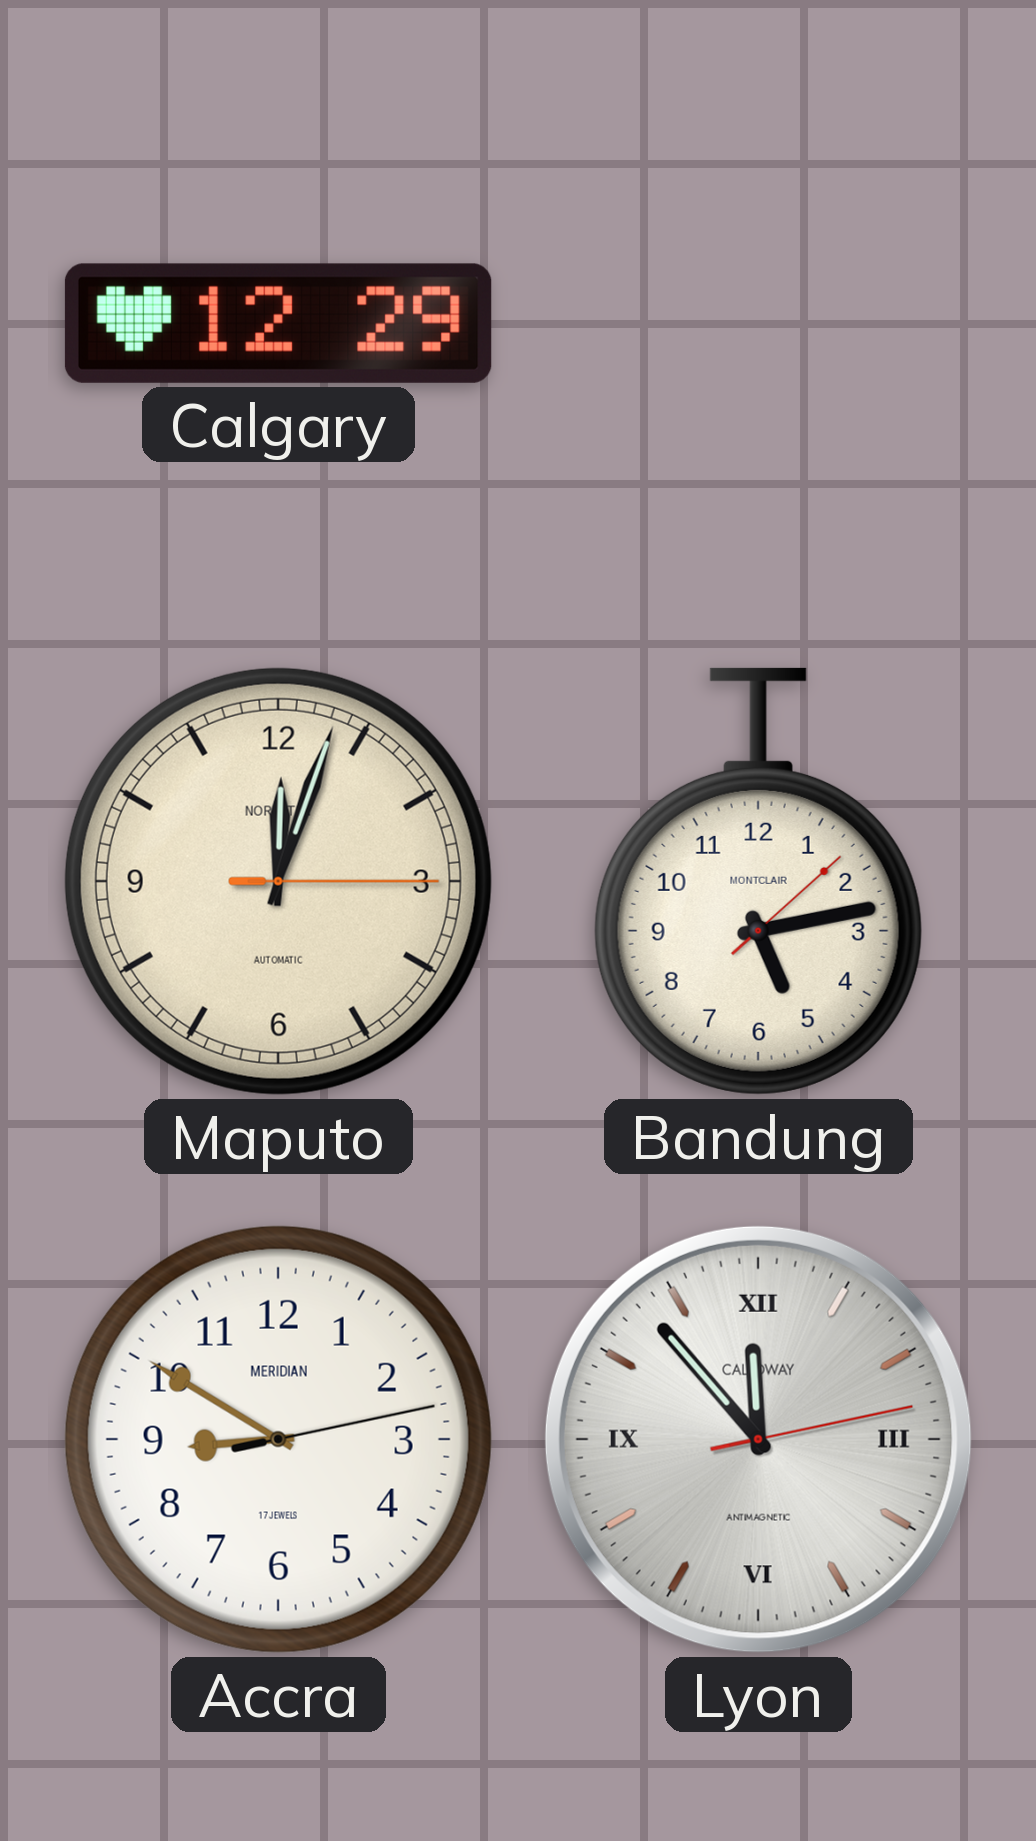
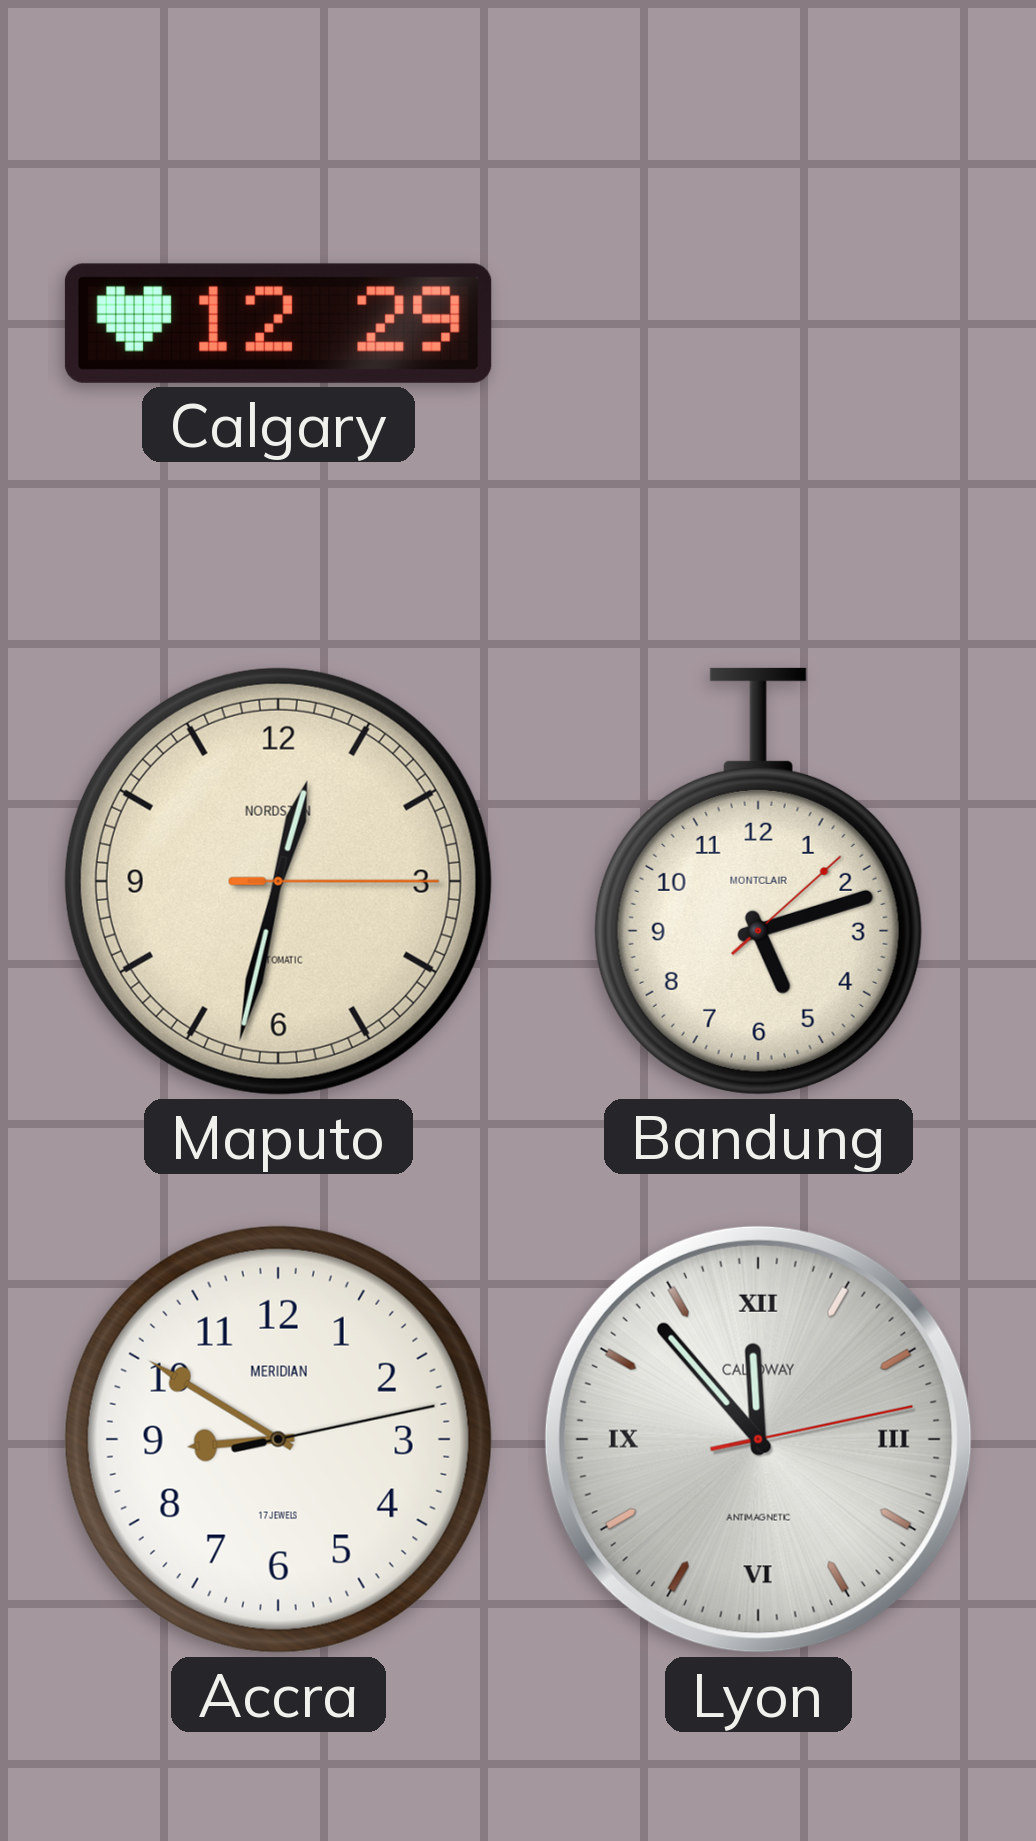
Maputo: 12:03 -> 12:32 (278, 881)
Bandung: 5:13 -> 5:12 (758, 881)
